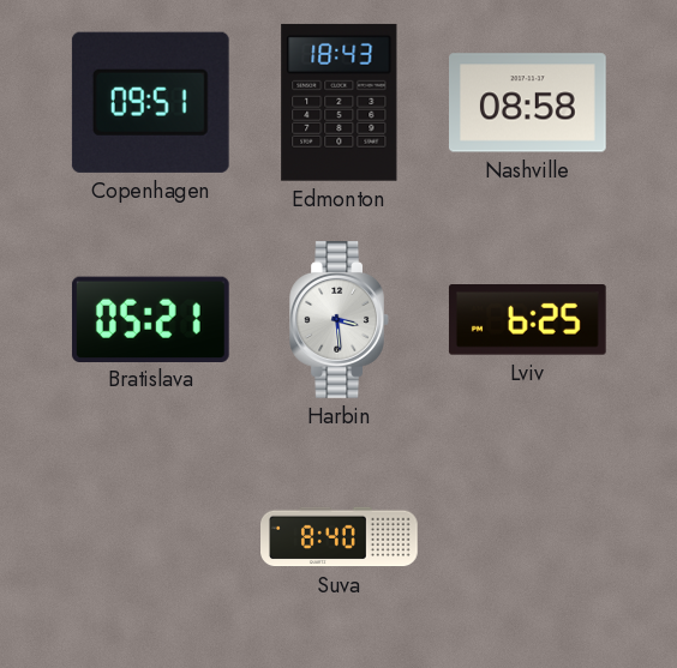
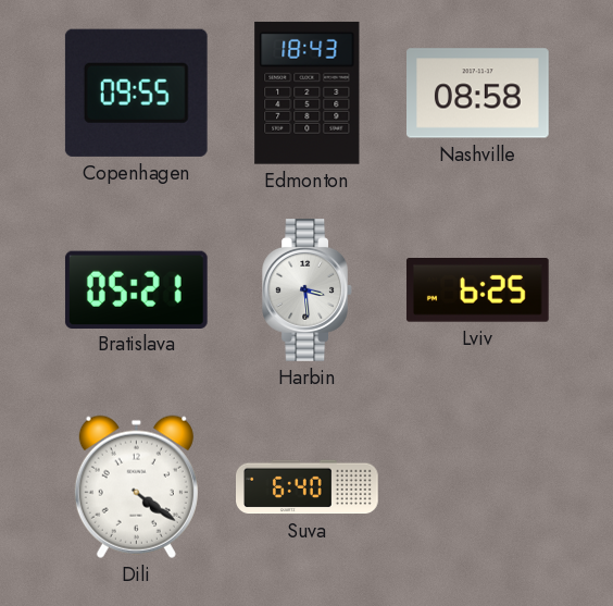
Copenhagen: 09:51 -> 09:55 (136, 92)
Dili: none -> 4:21 (136, 486)
Suva: 8:40 -> 6:40 (308, 487)
